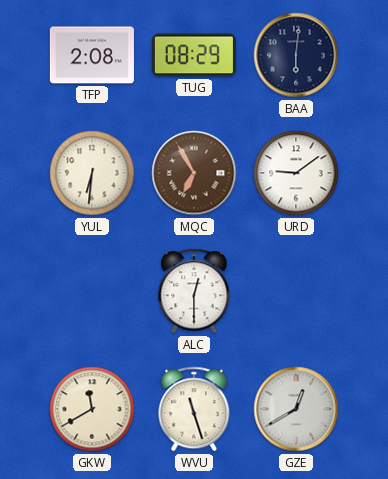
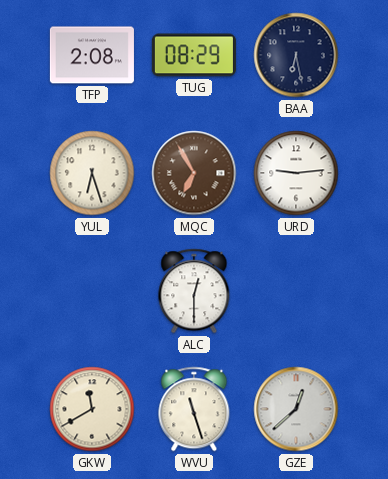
BAA: 6:01 -> 6:28 (296, 55)
YUL: 6:31 -> 6:27 (92, 173)
URD: 9:09 -> 9:14 (296, 173)
GZE: 12:40 -> 12:38 (296, 409)
